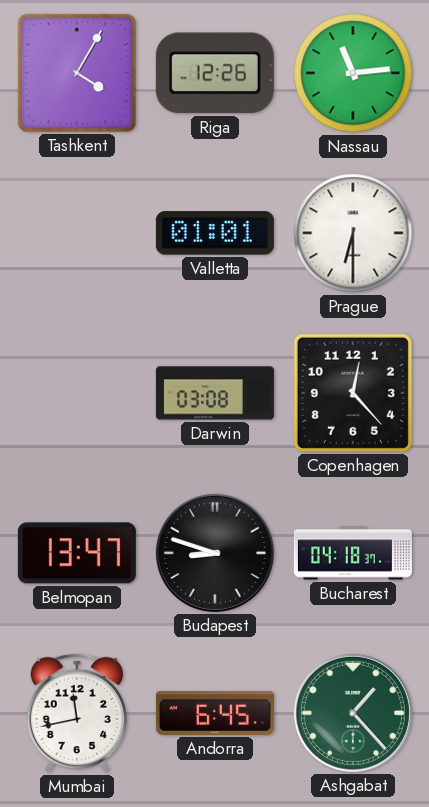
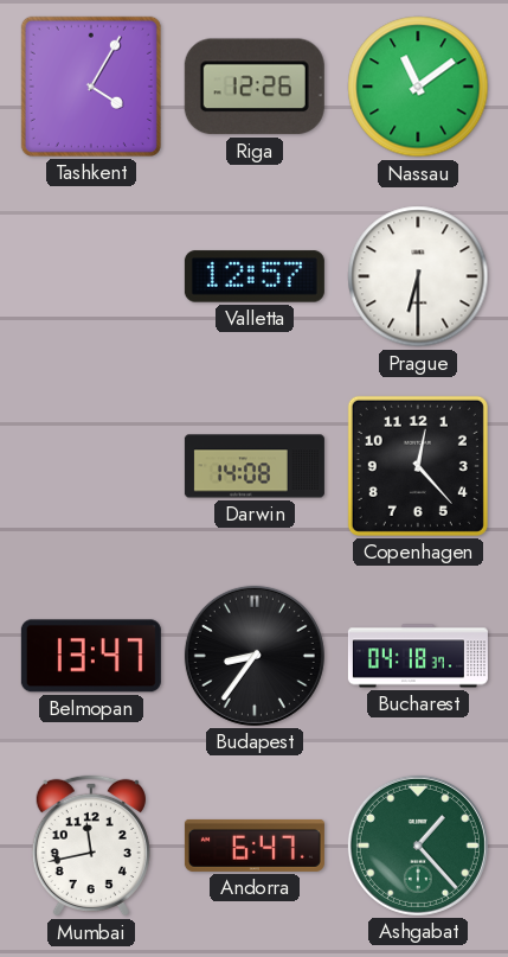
Nassau: 11:14 -> 11:09 (418, 87)
Valletta: 01:01 -> 12:57 (255, 276)
Darwin: 03:08 -> 14:08 (255, 466)
Budapest: 8:48 -> 8:36 (255, 656)
Andorra: 6:45 -> 6:47 (255, 846)
